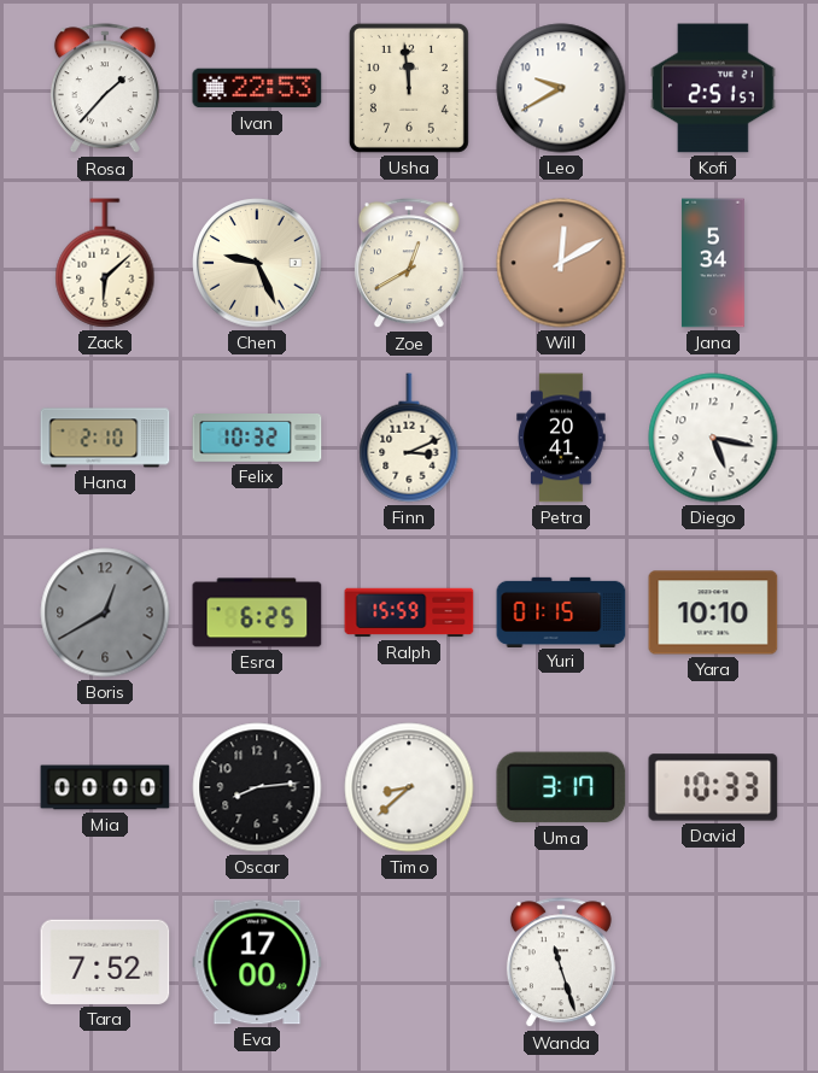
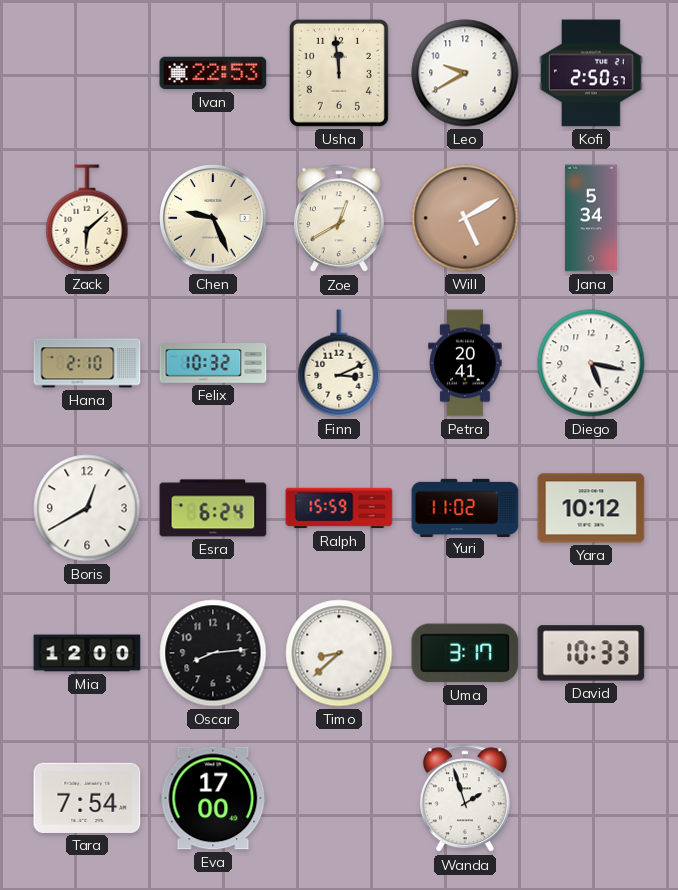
Rosa: 1:37 -> none (105, 89)
Kofi: 2:51 -> 2:50 (591, 73)
Will: 12:10 -> 5:10 (465, 218)
Boris dial: grey -> white (87, 508)
Esra: 6:25 -> 6:24 (213, 508)
Yuri: 01:15 -> 11:02 (465, 507)
Yara: 10:10 -> 10:12 (591, 508)
Mia: 00:00 -> 12:00 (87, 653)
Tara: 7:52 -> 7:54 (87, 798)
Wanda: 11:27 -> 1:57 (465, 799)
